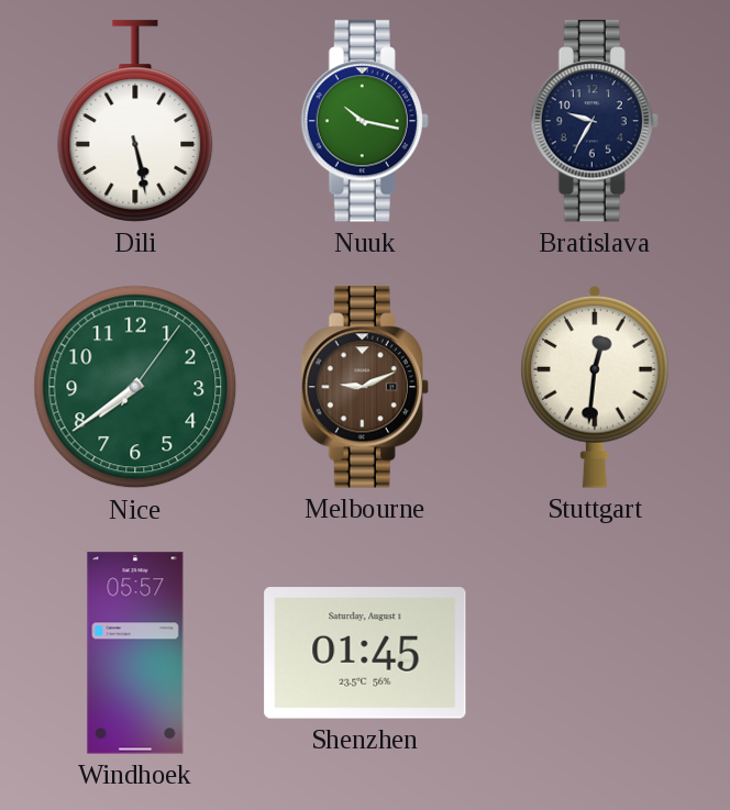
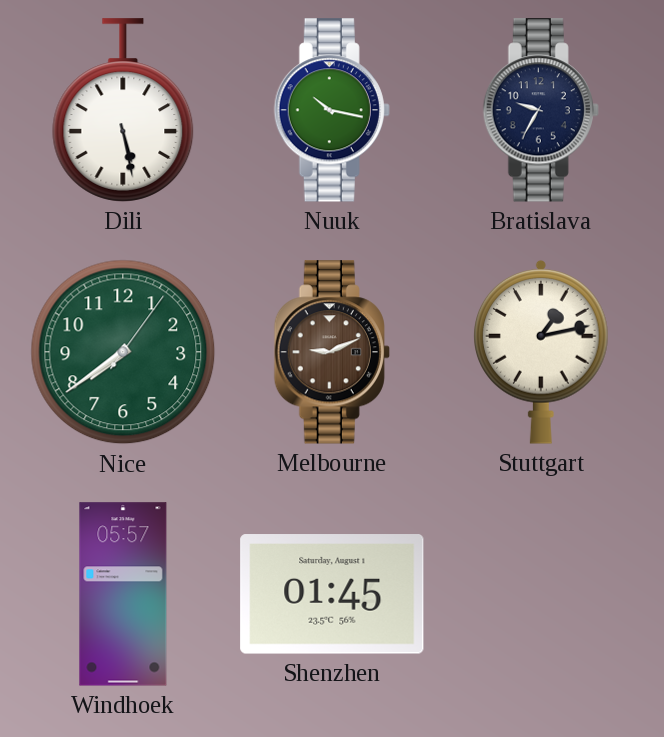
Stuttgart: 12:31 -> 1:13 (542, 352)
